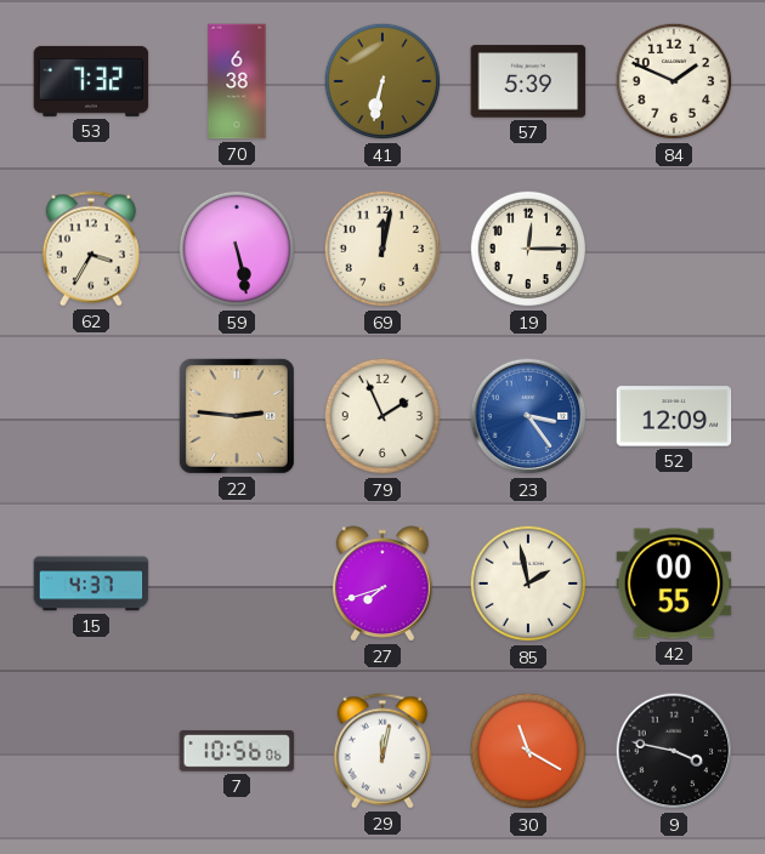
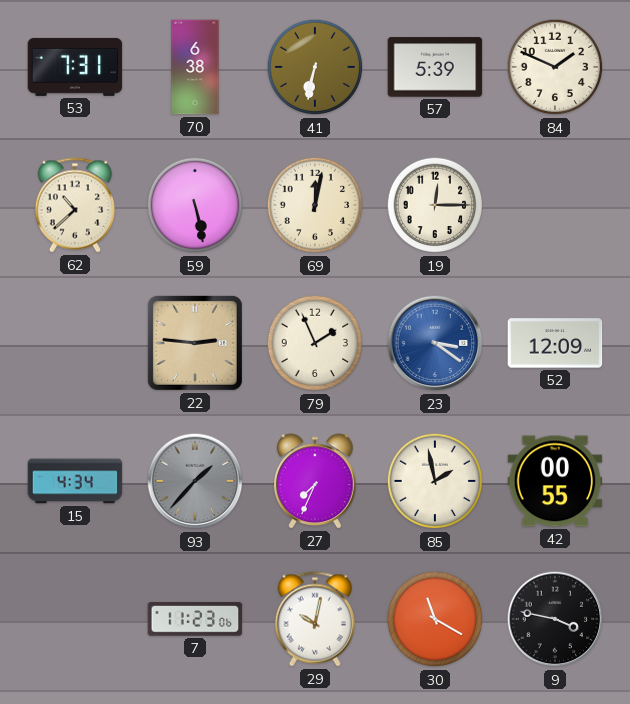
53: 7:32 -> 7:31 (75, 67)
62: 3:35 -> 10:38 (75, 205)
23: 3:24 -> 3:21 (435, 343)
15: 4:37 -> 4:34 (75, 481)
93: none -> 1:37 (195, 481)
27: 7:42 -> 7:34 (315, 481)
7: 10:56 -> 11:23 (195, 619)
29: 12:02 -> 10:02 (315, 619)
